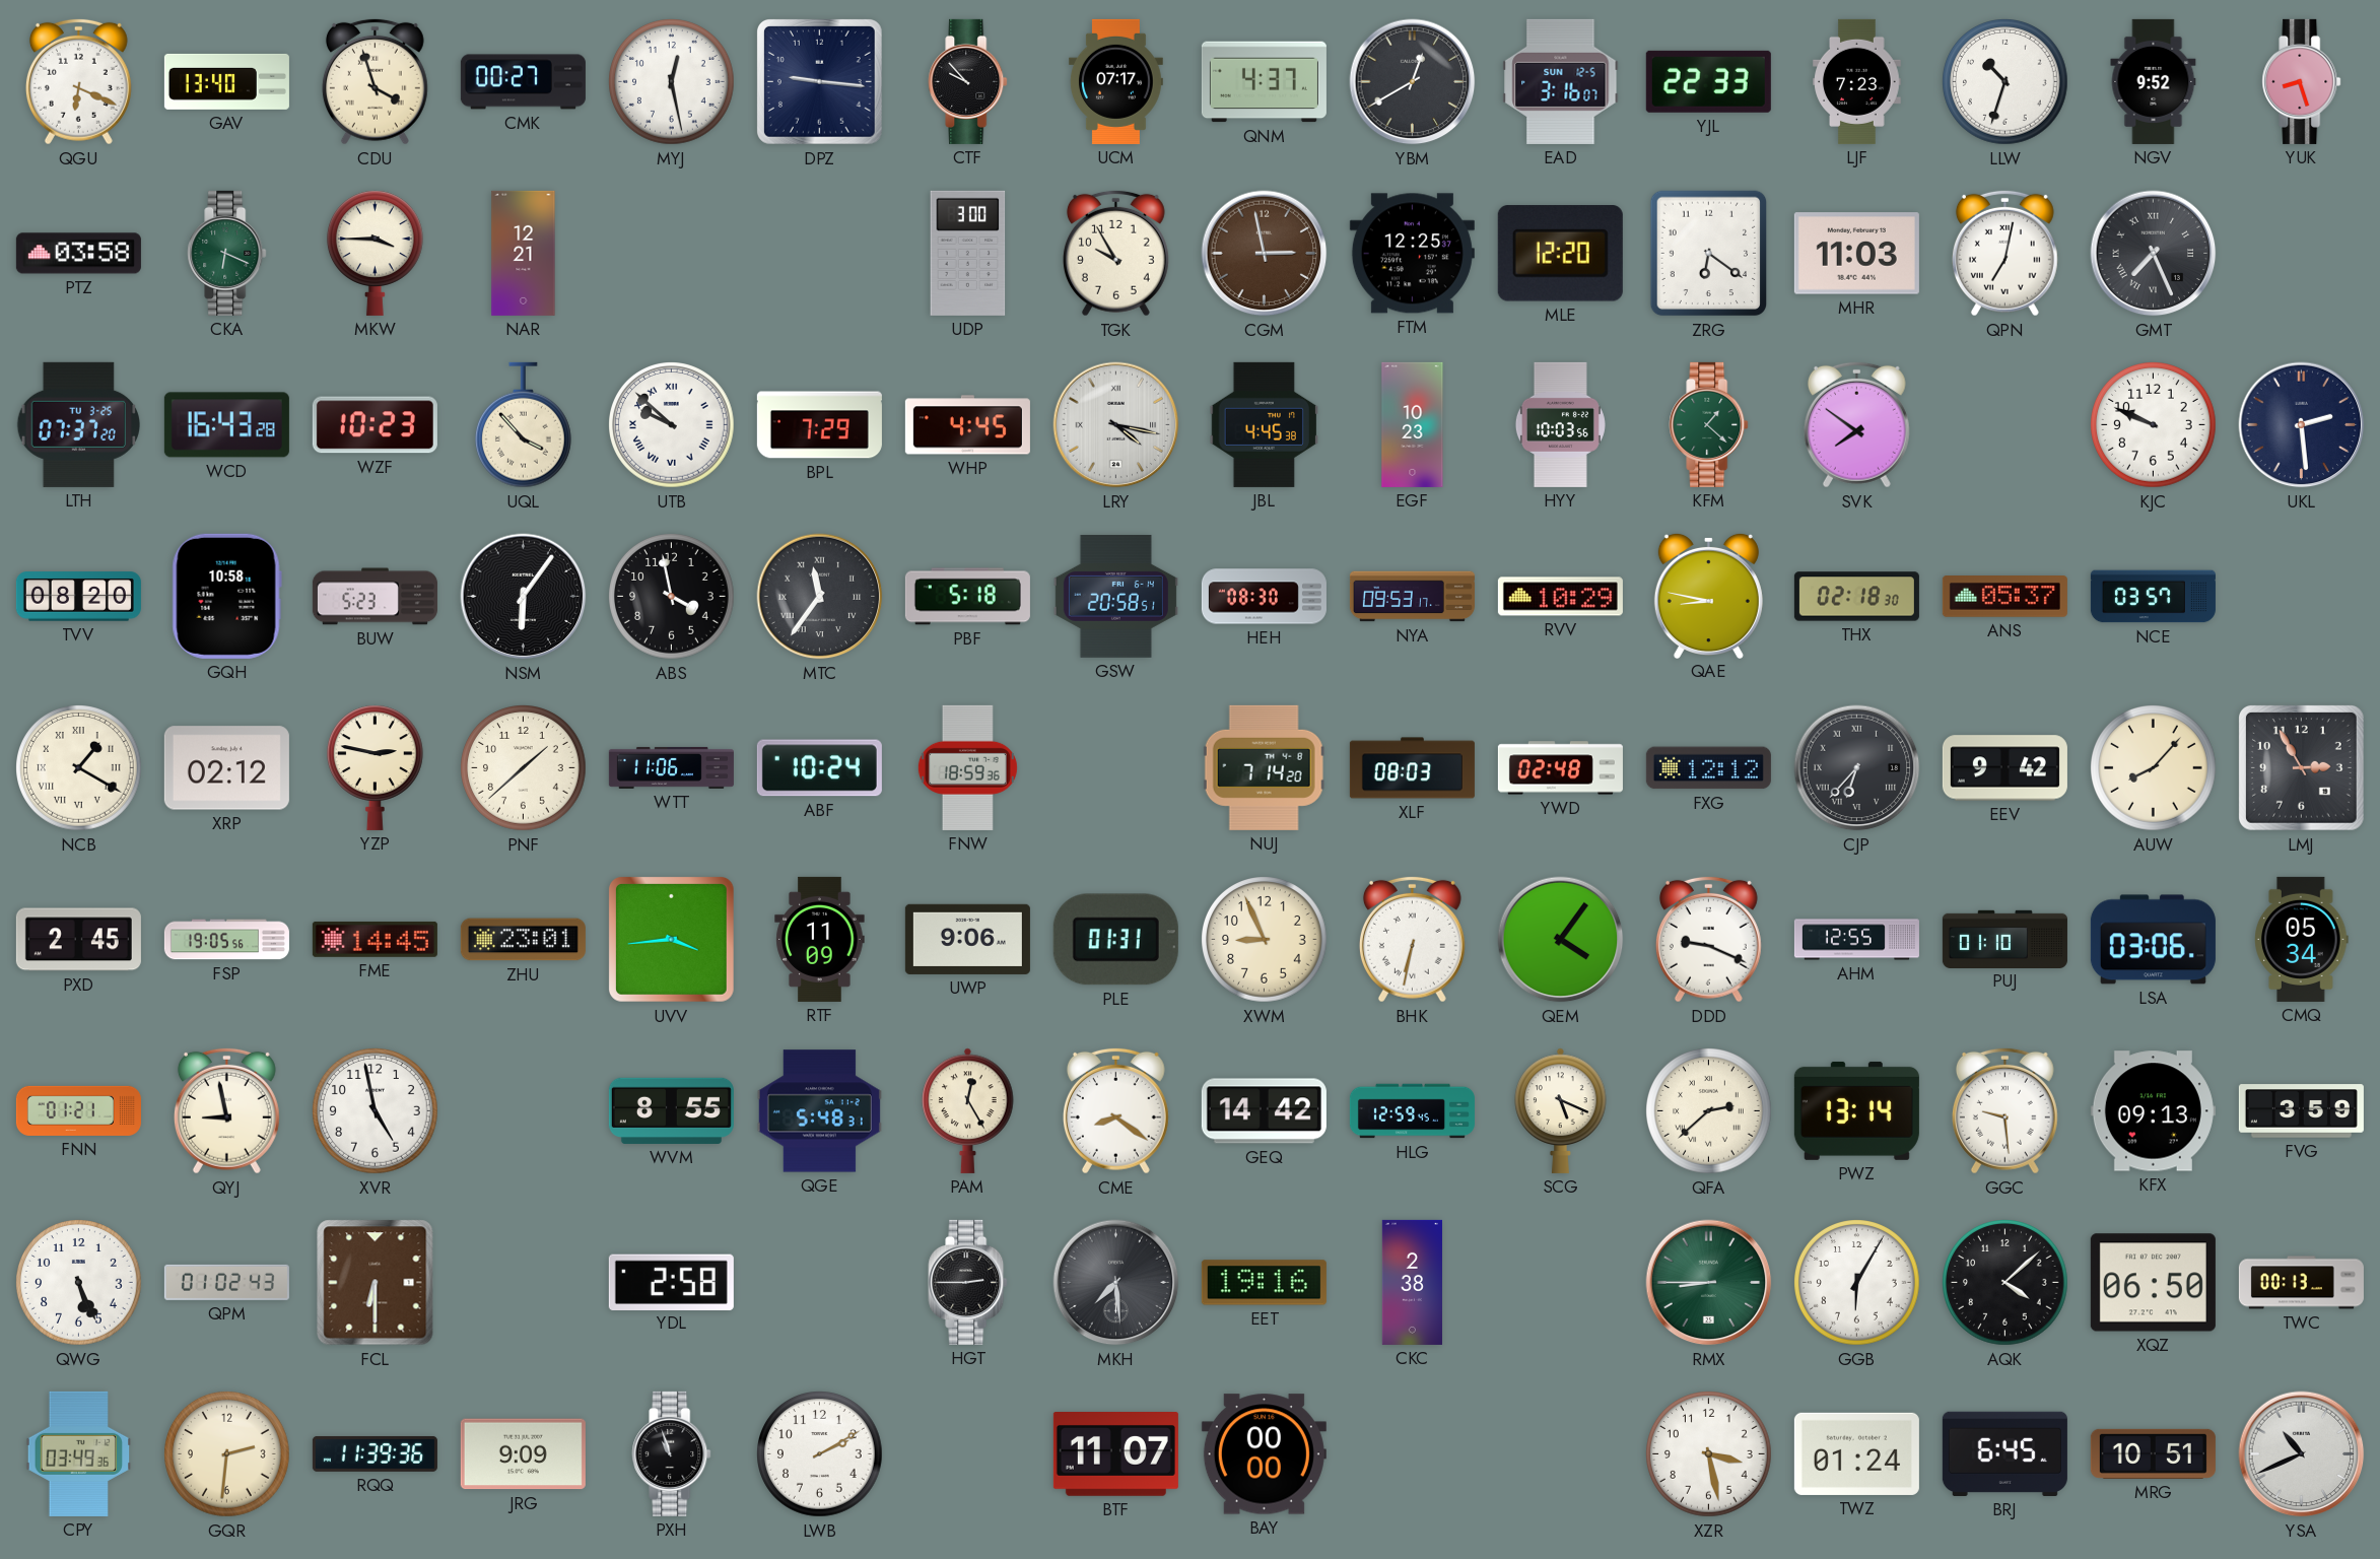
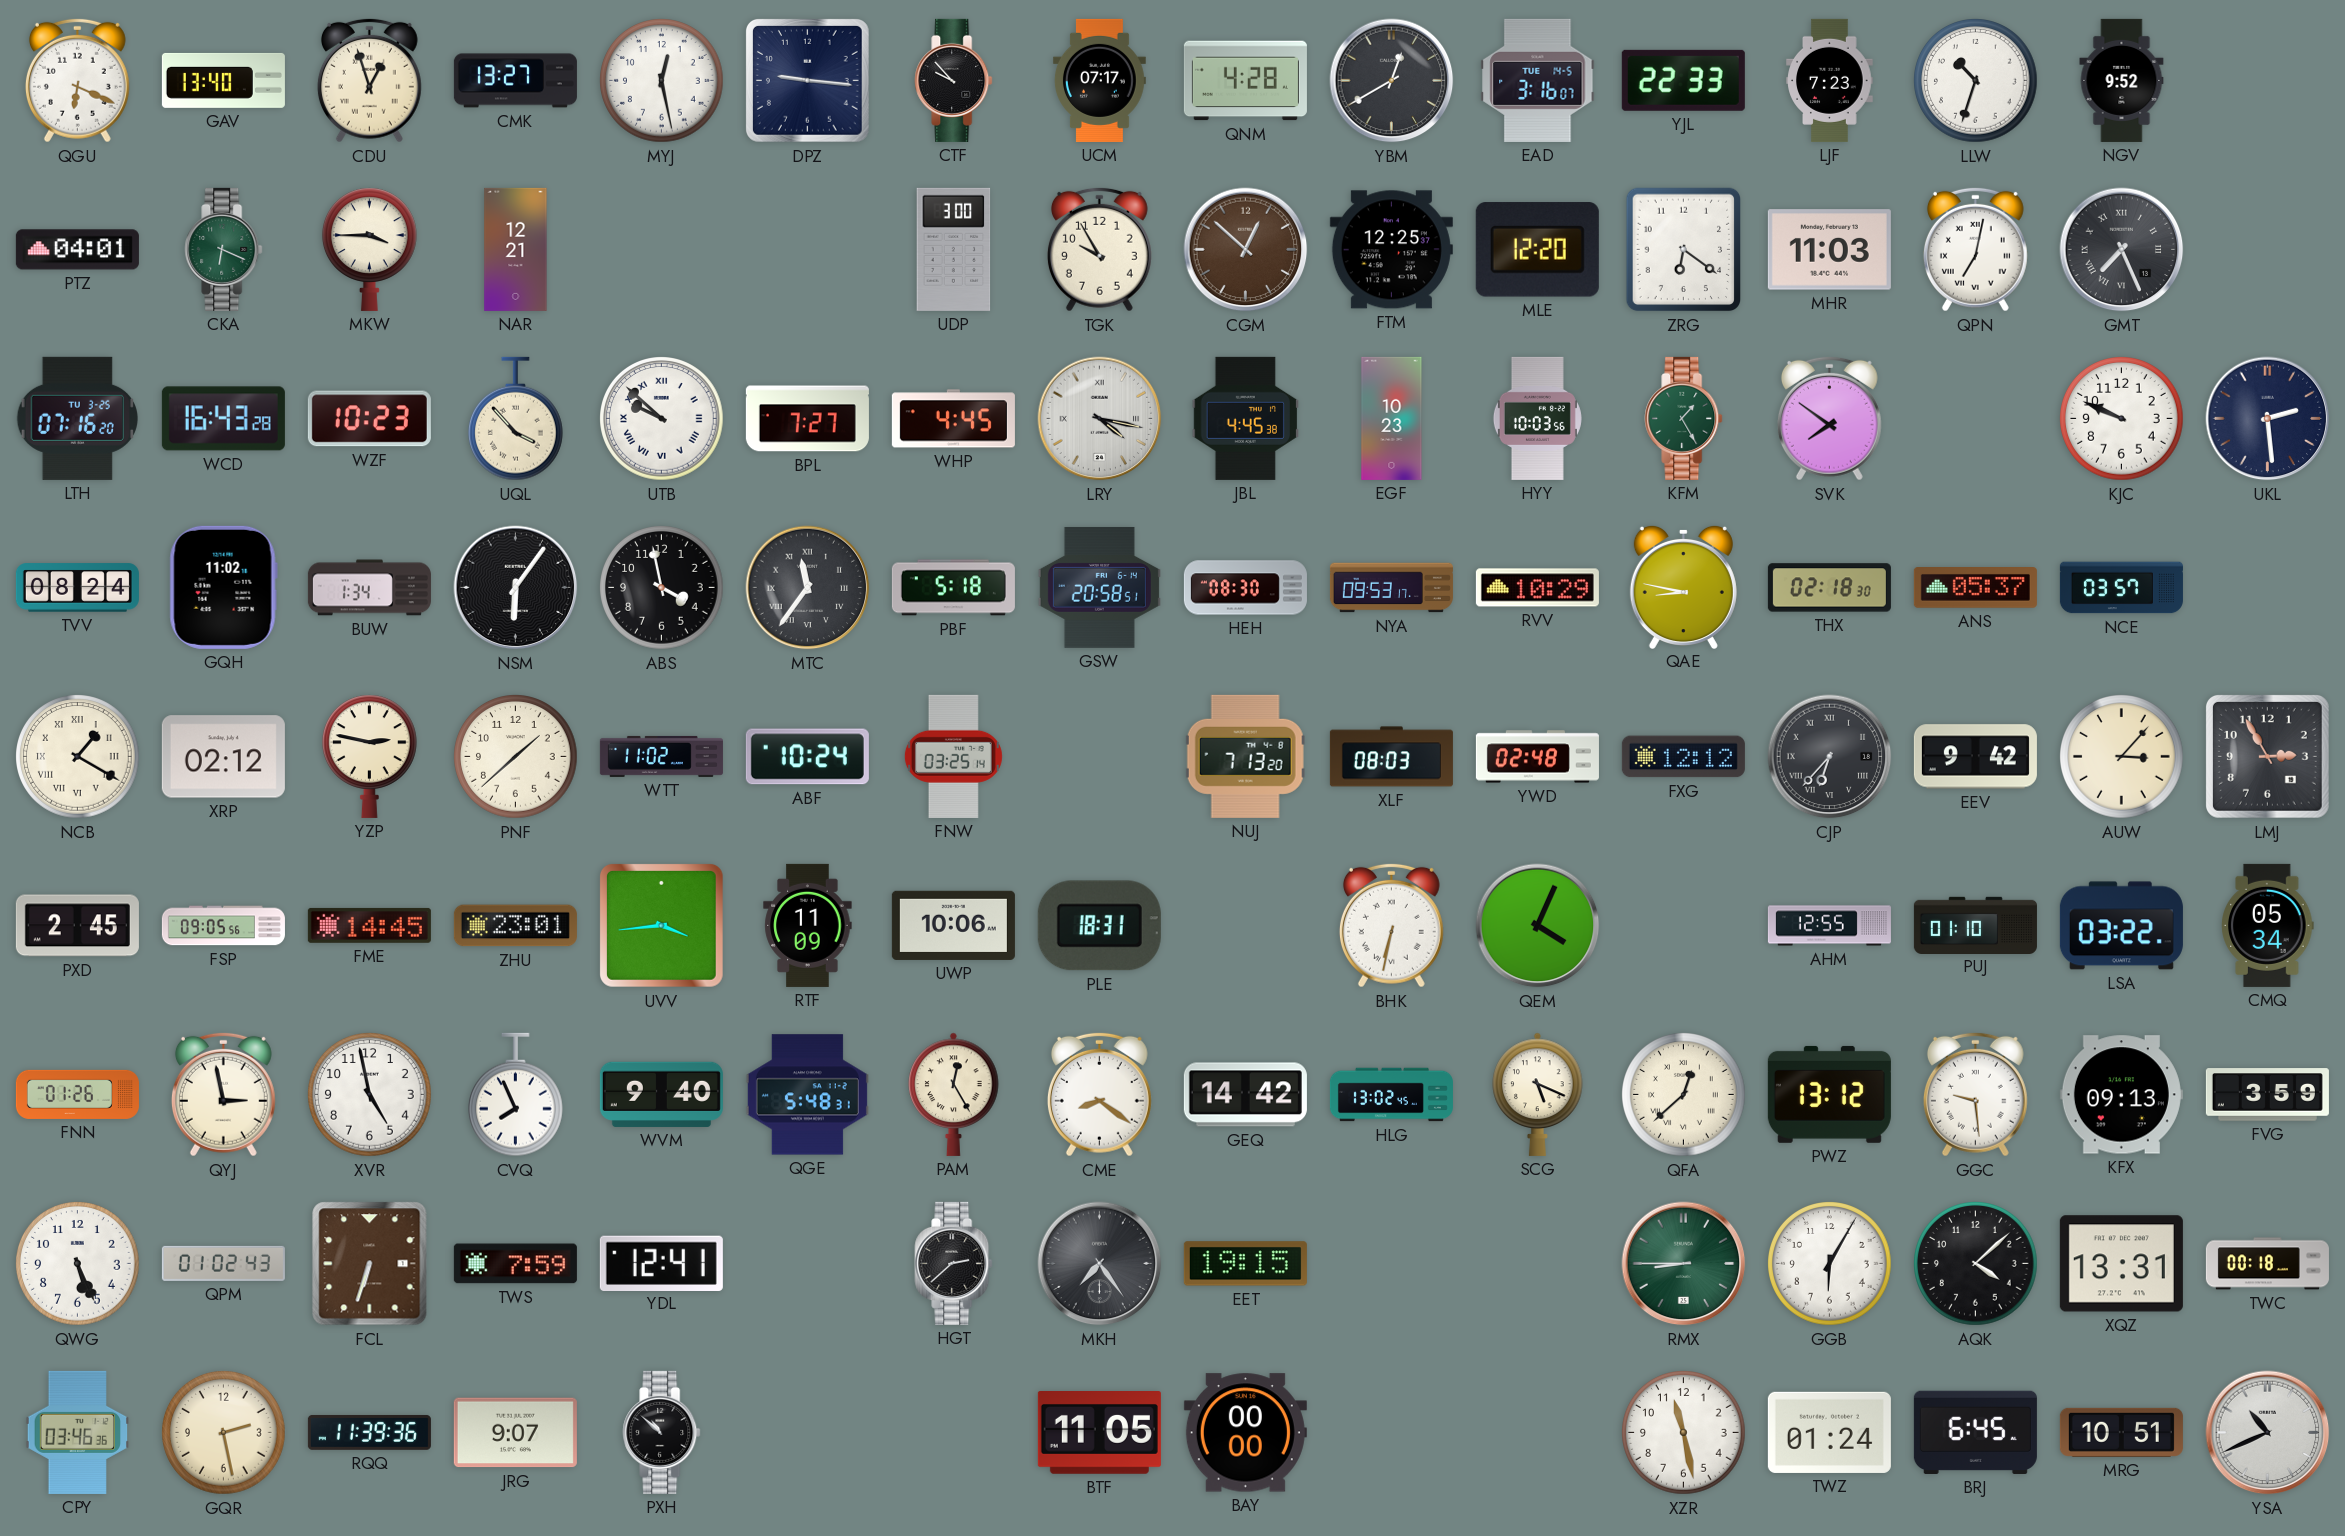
CDU: 3:57 -> 12:57 (369, 80)
CMK: 00:27 -> 13:27 (515, 81)
QNM: 4:37 -> 4:28 (1245, 81)
EAD date: SUN 12-5 -> TUE 14-5 (1538, 80)
YUK: 8:27 -> none (2302, 81)
PTZ: 03:58 -> 04:01 (77, 250)
CGM: 2:58 -> 12:52 (1246, 250)
LTH: 07:37 -> 07:16 (77, 418)
BPL: 7:29 -> 7:27 (807, 419)
KFM: 1:22 -> 1:25 (1684, 418)
TVV: 08:20 -> 08:24 (77, 588)
GQH: 10:58 -> 11:02 (223, 587)
BUW: 5:23 -> 1:34 (369, 588)
WTT: 11:06 -> 11:02 (661, 756)
FNW: 18:59 -> 03:25 (953, 756)
NUJ: 7:14 -> 7:13 (1245, 756)
AUW: 8:07 -> 3:07 (2122, 757)
FSP: 19:05 -> 09:05 (223, 926)
UWP: 9:06 -> 10:06 (953, 925)
PLE: 01:31 -> 18:31 (1099, 926)
XWM: 8:56 -> none (1265, 940)
QEM: 4:06 -> 4:04 (1538, 926)
DDD: 9:19 -> none (1708, 939)
LSA: 03:06 -> 03:22 (2121, 926)
FNN: 01:21 -> 01:26 (77, 1094)
QYJ: 8:58 -> 2:58 (223, 1094)
CVQ: none -> 7:56 (515, 1095)
WVM: 8:55 -> 9:40 (661, 1094)
HLG: 12:59 -> 13:02 (1391, 1095)
QFA: 2:38 -> 12:38 (1684, 1095)
PWZ: 13:14 -> 13:12 (1829, 1094)
FCL: 6:30 -> 6:33 (370, 1264)
TWS: none -> 7:59 (515, 1264)
YDL: 2:58 -> 12:41 (661, 1263)
HGT: 2:45 -> 2:38 (954, 1263)
MKH: 7:29 -> 7:24 (1100, 1264)
EET: 19:16 -> 19:15 (1245, 1264)
CKC: 2:38 -> none (1412, 1282)
XQZ: 06:50 -> 13:31 (2121, 1264)
TWC: 00:13 -> 00:18 (2267, 1264)
CPY: 03:49 -> 03:46 (78, 1432)
GQR: 2:31 -> 2:28 (224, 1433)
JRG: 9:09 -> 9:07 (515, 1433)
PXH: 10:57 -> 10:52 (662, 1432)
LWB: 2:10 -> none (820, 1454)
BTF: 11:07 -> 11:05 (1099, 1433)
XZR: 3:28 -> 11:28 (1684, 1433)
